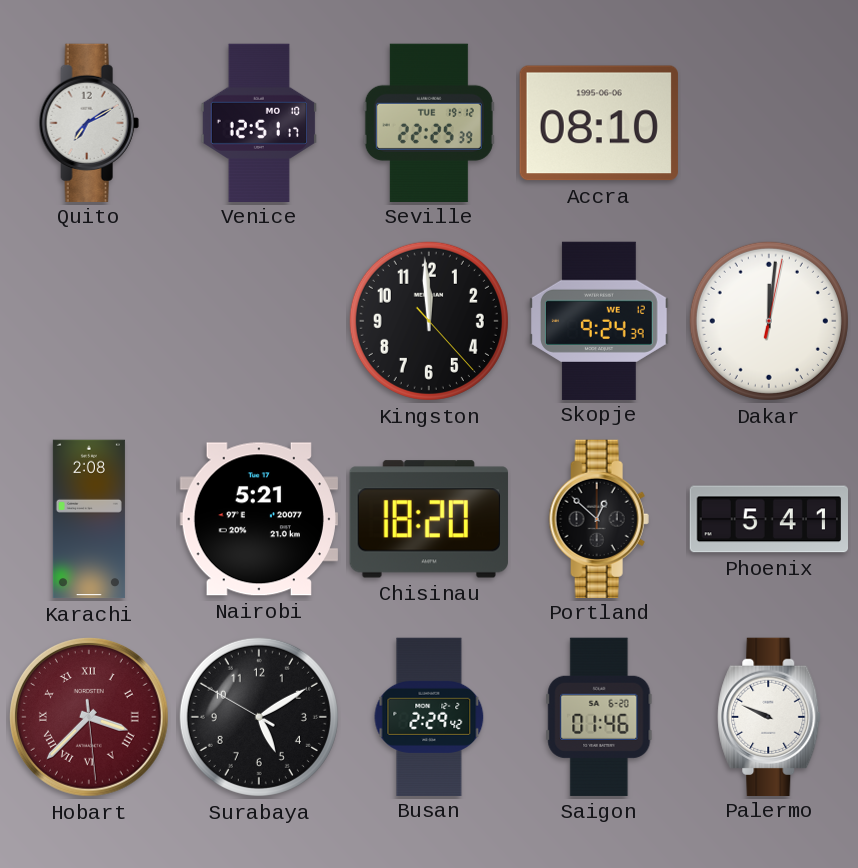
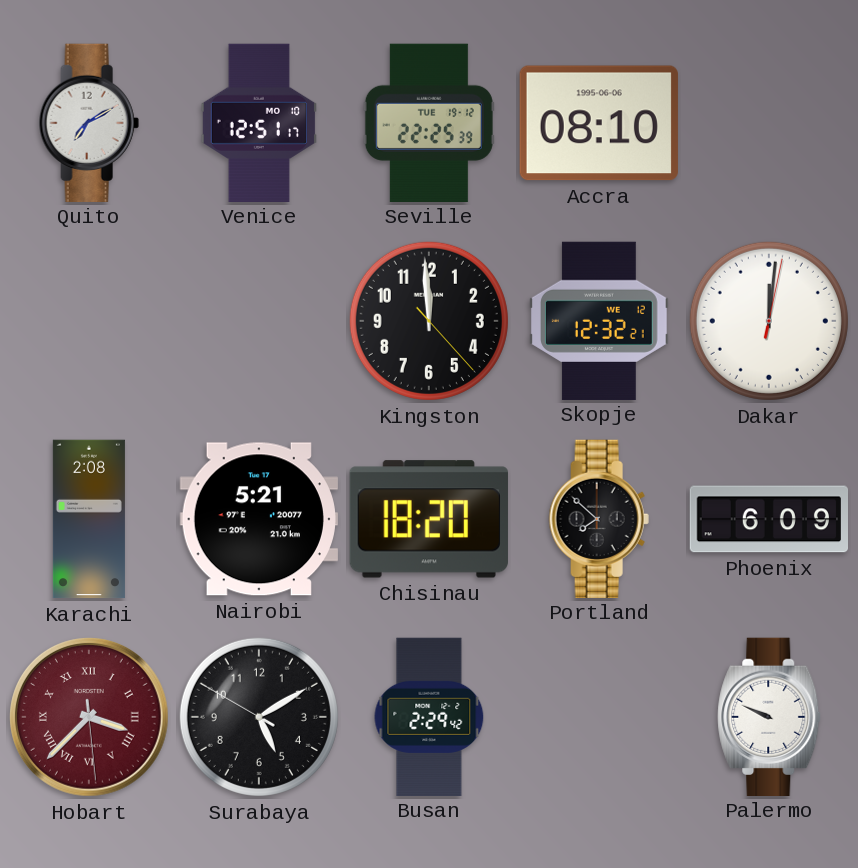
Skopje: 9:24 -> 12:32 (600, 320)
Portland: 12:52 -> 7:52 (599, 518)
Phoenix: 5:41 -> 6:09 (768, 519)
Saigon: 01:46 -> none (599, 717)
